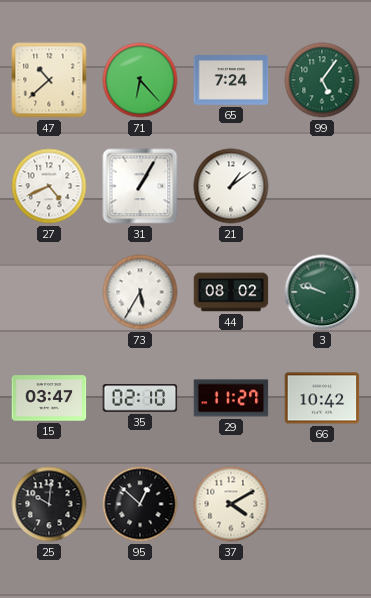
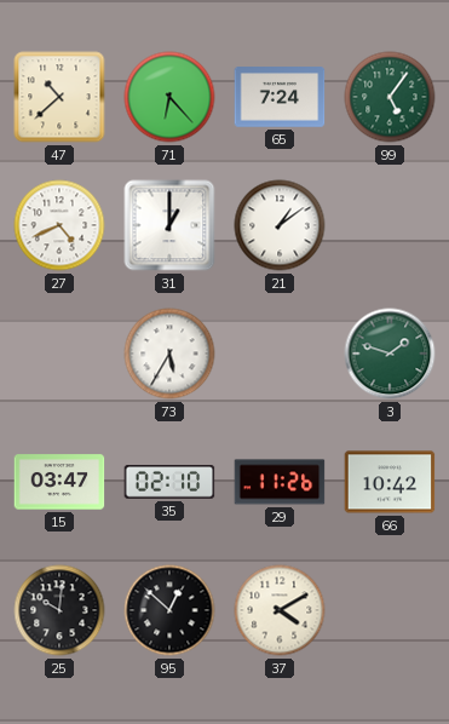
31: 1:05 -> 1:00 (169, 225)
44: 08:02 -> none (231, 292)
3: 9:48 -> 1:48 (390, 354)
29: 11:27 -> 11:26 (280, 482)
